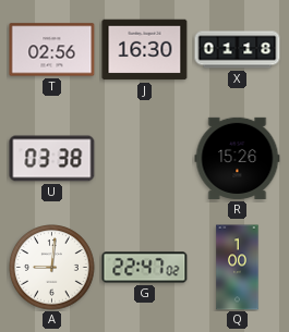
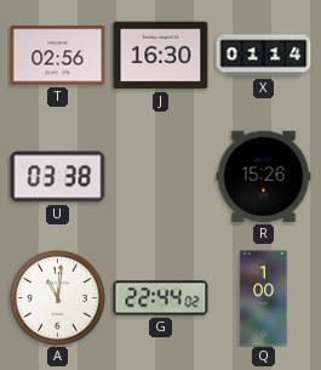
X: 01:18 -> 01:14 (264, 56)
A: 9:01 -> 11:01 (58, 298)
G: 22:47 -> 22:44 (161, 298)
